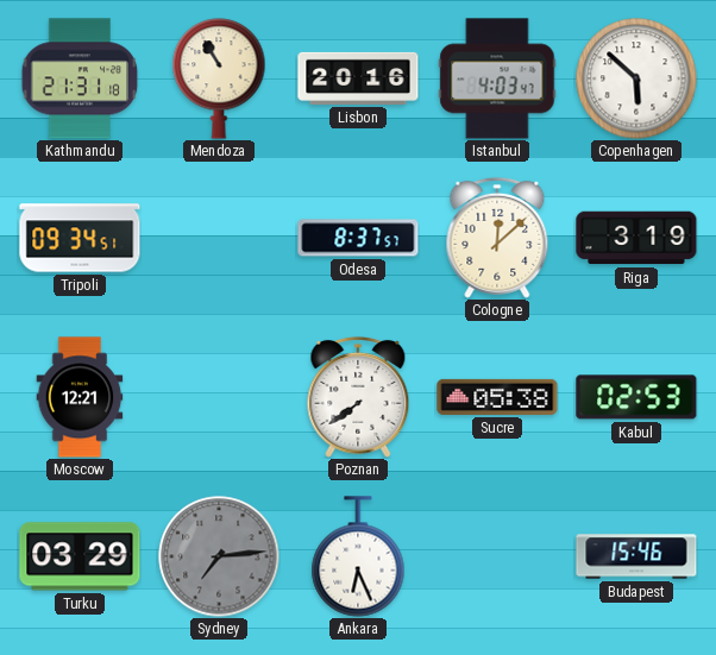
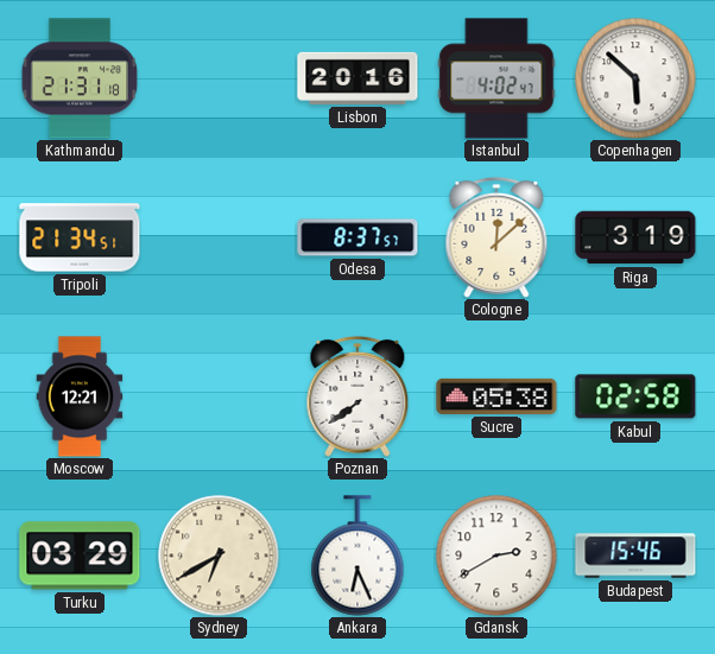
Mendoza: 10:55 -> none (219, 78)
Istanbul: 4:03 -> 4:02 (496, 78)
Tripoli: 09:34 -> 21:34 (80, 237)
Kabul: 02:53 -> 02:58 (635, 396)
Sydney: 7:14 -> 6:40 (219, 555)
Sydney dial: grey -> cream (219, 555)
Gdansk: none -> 2:40 (496, 555)
